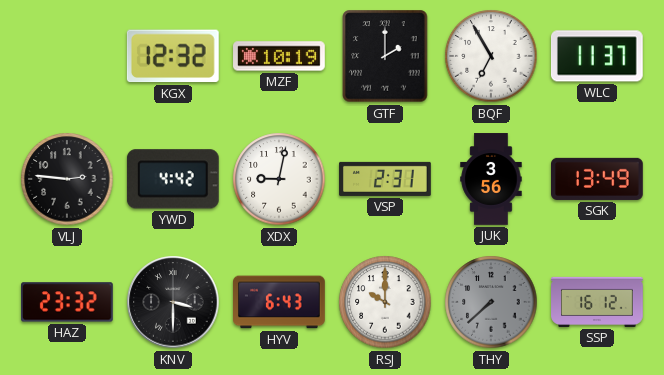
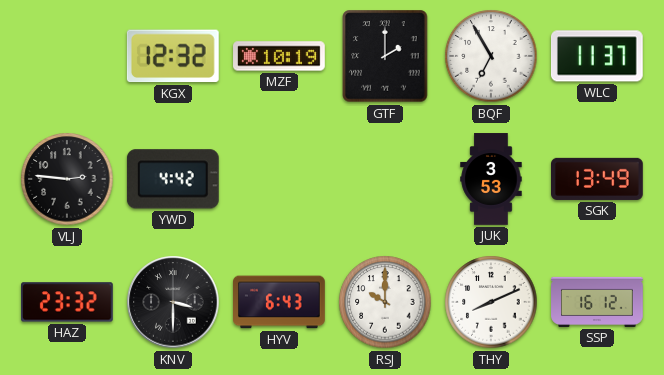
XDX: 9:02 -> none (279, 179)
VSP: 2:31 -> none (385, 179)
JUK: 3:56 -> 3:53 (491, 179)
THY: 7:38 -> 8:11 (491, 302)
THY dial: grey -> white (491, 302)
